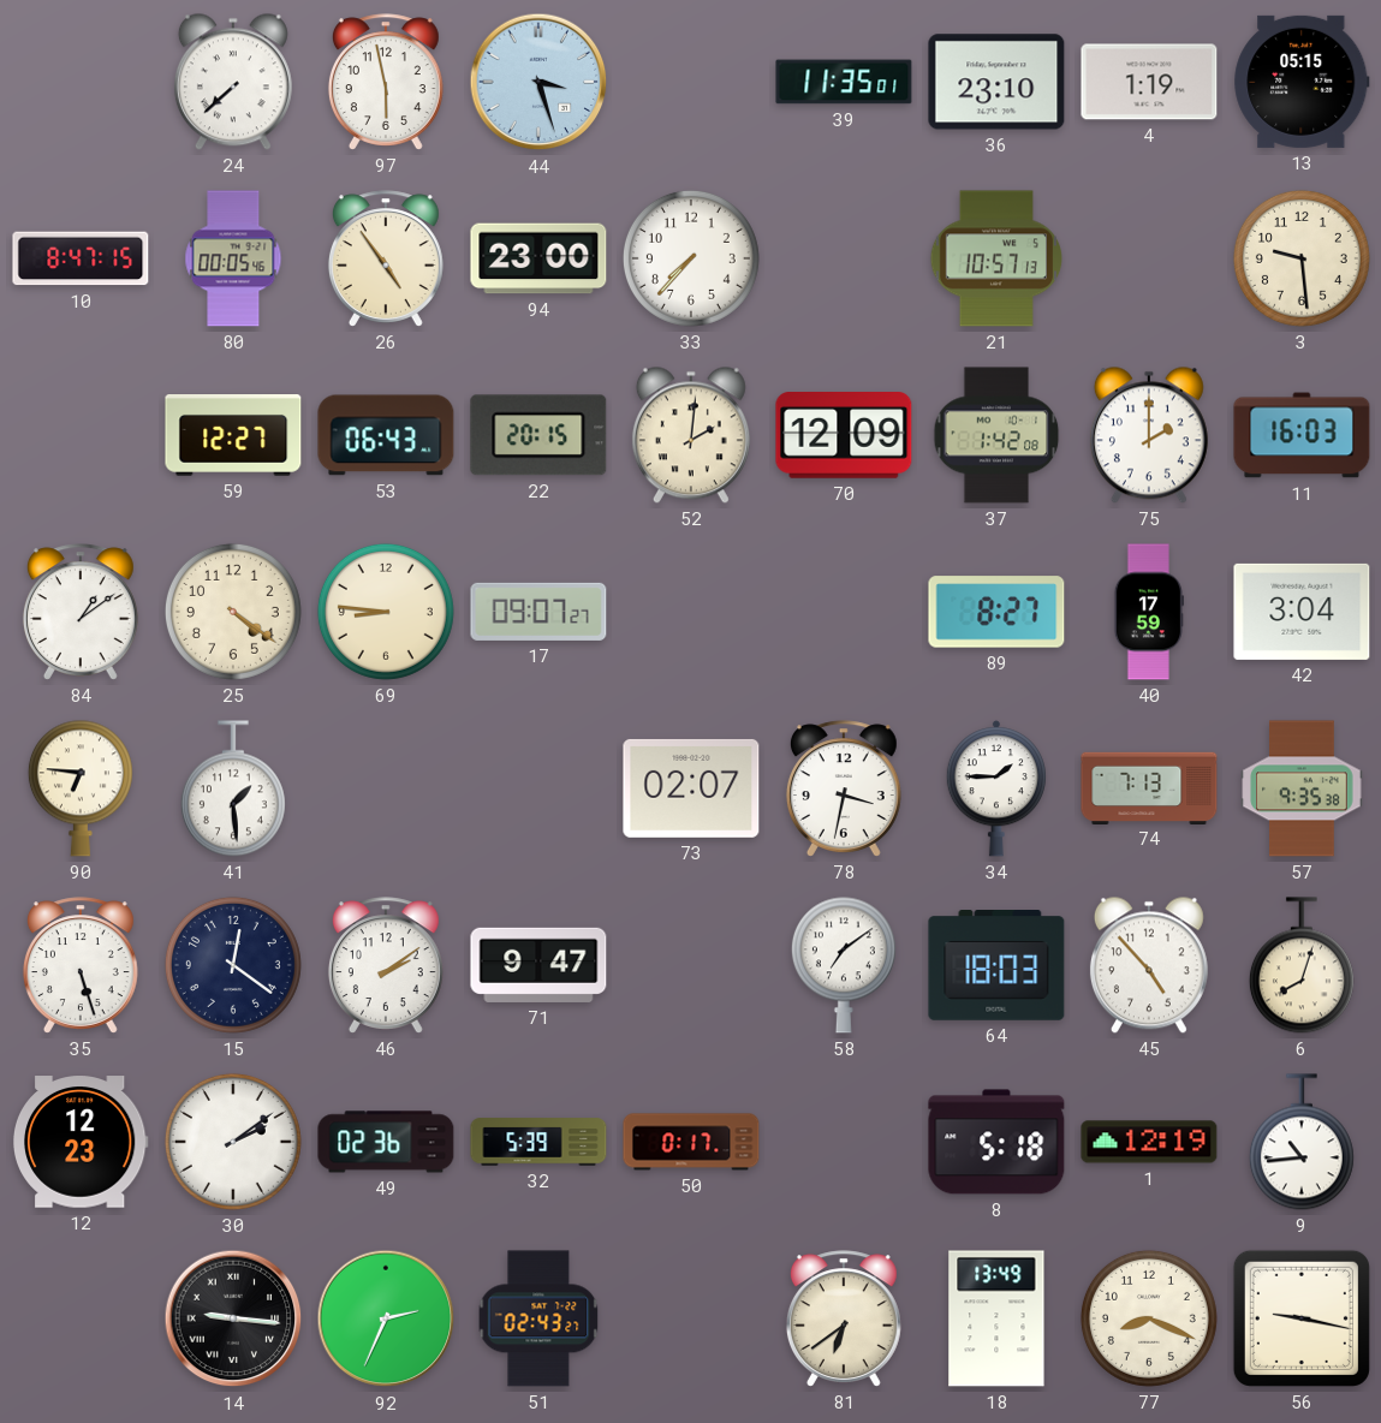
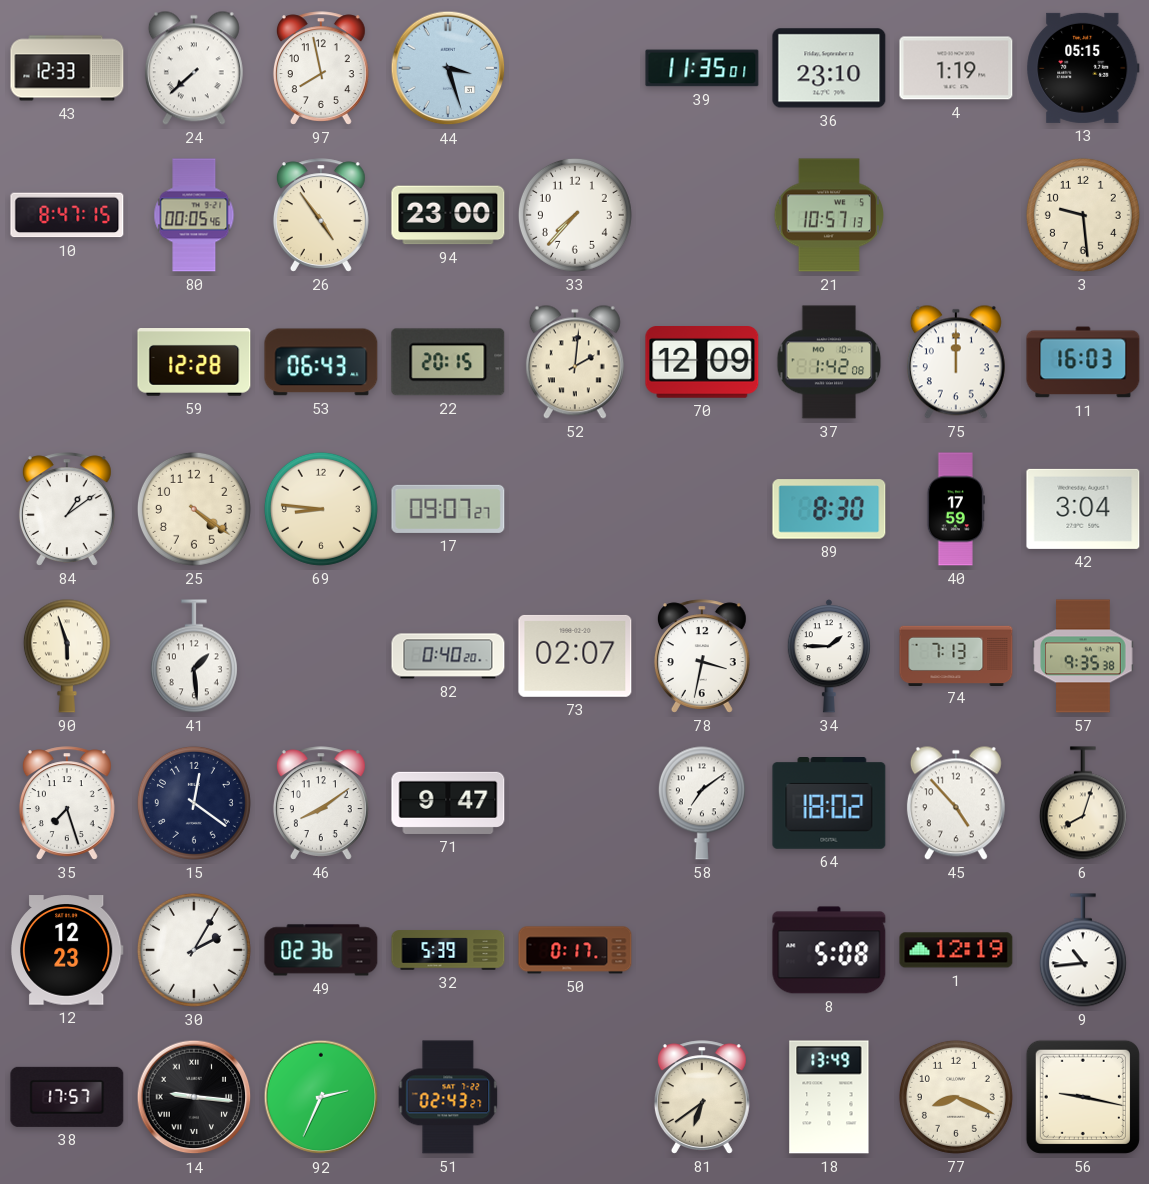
43: none -> 12:33 (67, 68)
97: 5:58 -> 7:58 (321, 68)
59: 12:27 -> 12:28 (194, 363)
75: 2:00 -> 12:00 (956, 362)
89: 8:27 -> 8:30 (829, 509)
90: 6:46 -> 5:57 (67, 656)
82: none -> 0:40 (448, 656)
35: 5:27 -> 7:27 (67, 803)
46: 2:09 -> 8:09 (321, 803)
64: 18:03 -> 18:02 (829, 804)
30: 2:09 -> 2:05 (194, 950)
8: 5:18 -> 5:08 (829, 950)
38: none -> 17:57 (67, 1097)
